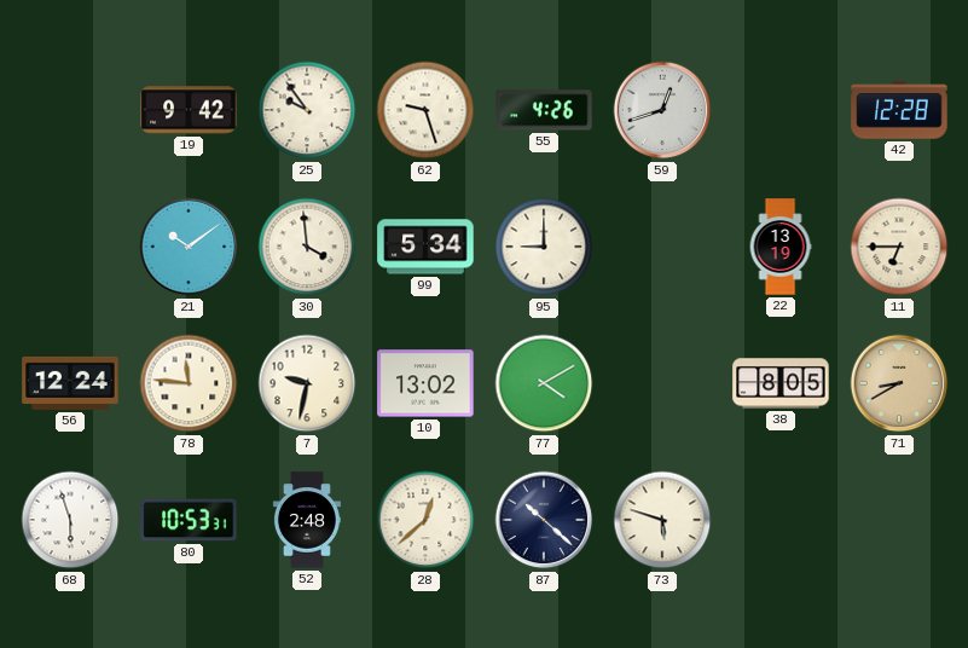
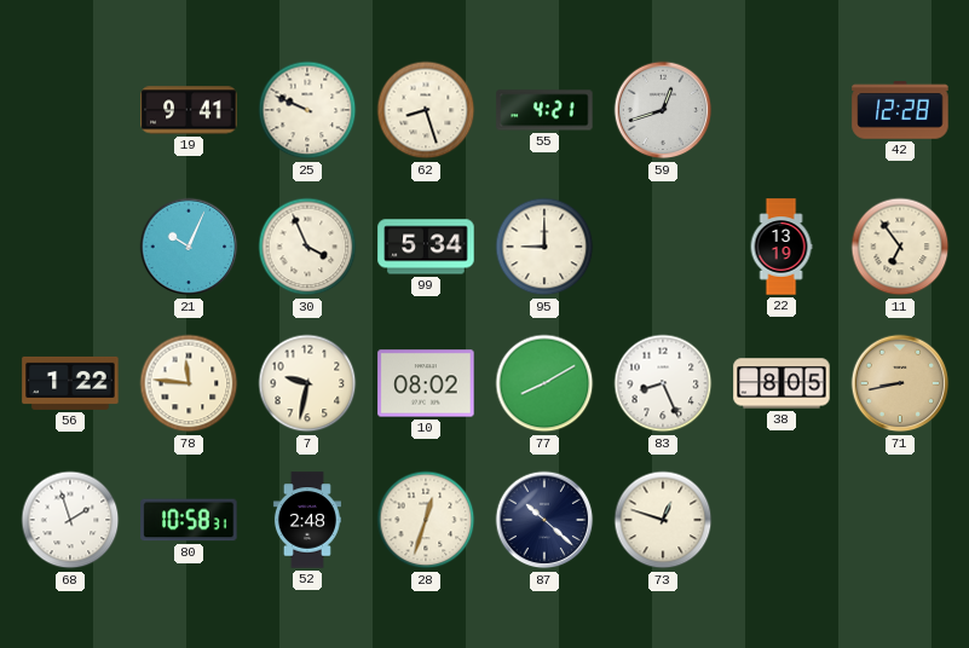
19: 9:42 -> 9:41 (189, 110)
25: 9:54 -> 9:49 (307, 110)
62: 9:27 -> 8:27 (426, 110)
55: 4:26 -> 4:21 (544, 110)
21: 10:09 -> 10:04 (189, 247)
30: 3:59 -> 3:56 (307, 247)
11: 6:45 -> 6:54 (900, 247)
56: 12:24 -> 1:22 (70, 383)
10: 13:02 -> 08:02 (426, 383)
77: 4:10 -> 8:10 (544, 383)
83: none -> 8:26 (663, 383)
71: 8:40 -> 8:43 (900, 383)
68: 5:57 -> 1:57 (70, 520)
80: 10:53 -> 10:58 (189, 520)
28: 12:38 -> 12:33 (426, 520)
73: 5:48 -> 12:48 (663, 520)
